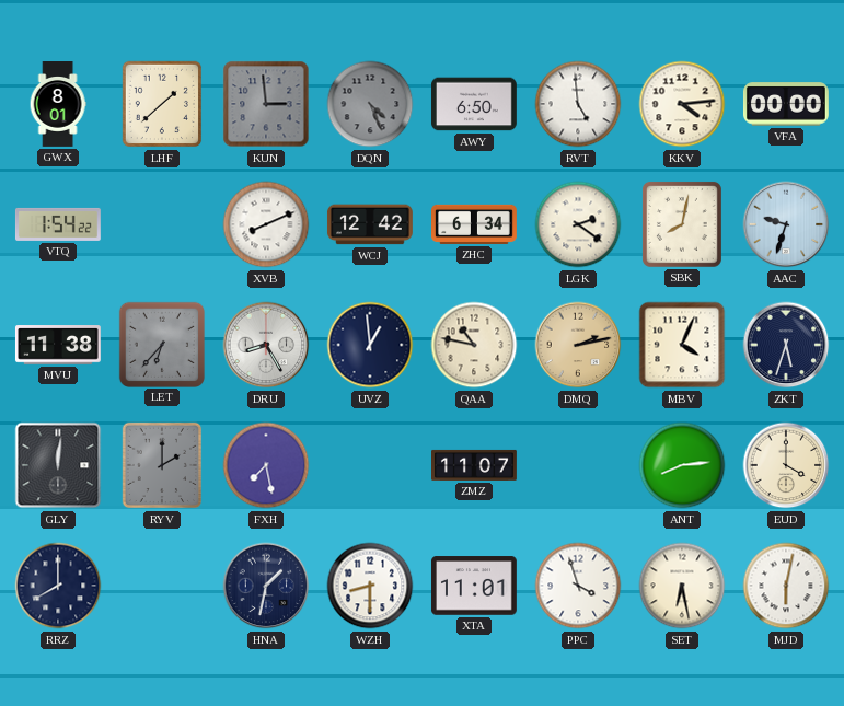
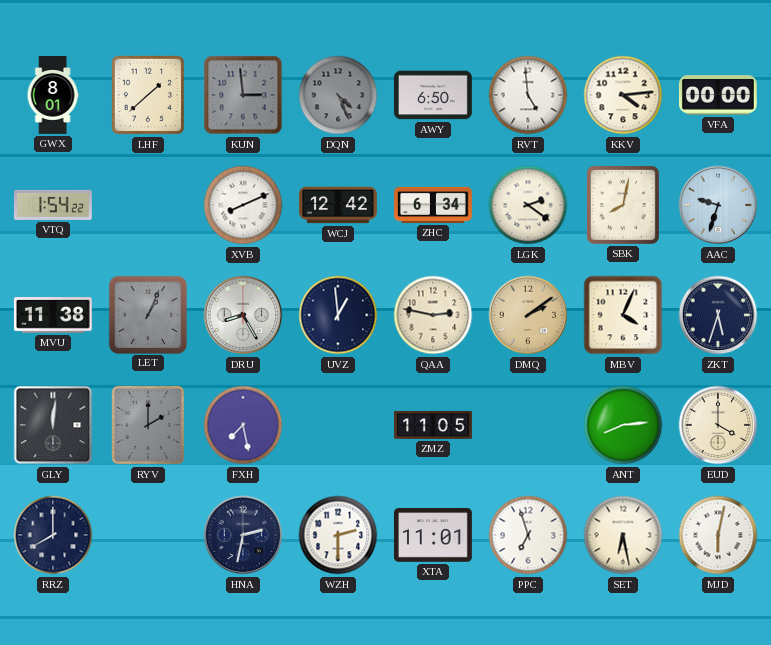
LET: 6:37 -> 1:04 (147, 314)
QAA: 10:47 -> 2:47 (433, 315)
DMQ: 2:13 -> 2:09 (528, 315)
ZMZ: 11:07 -> 11:05 (434, 425)
HNA: 1:32 -> 2:32 (243, 535)
WZH: 8:30 -> 2:30 (338, 535)
PPC: 3:57 -> 6:57 (528, 535)
